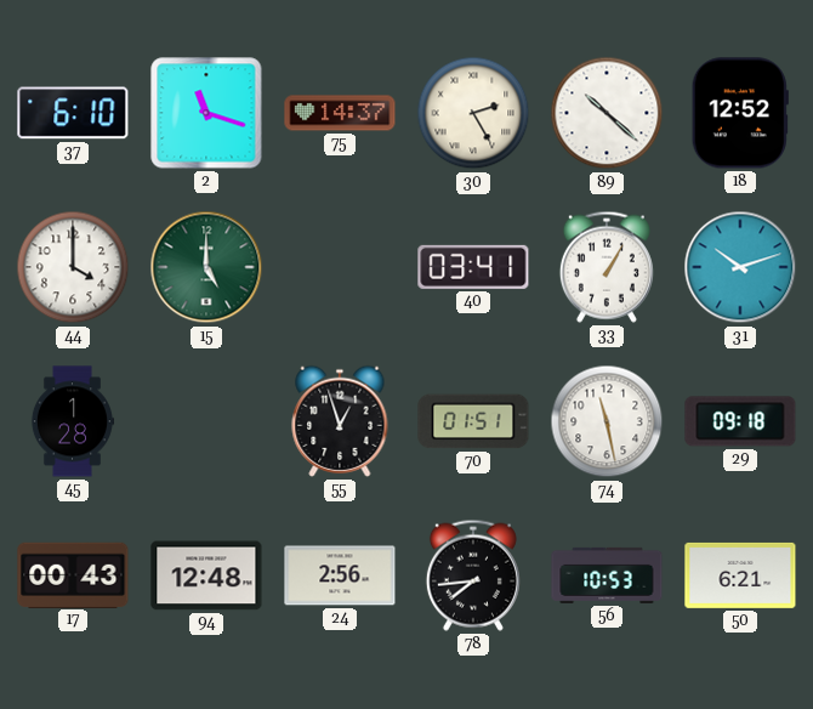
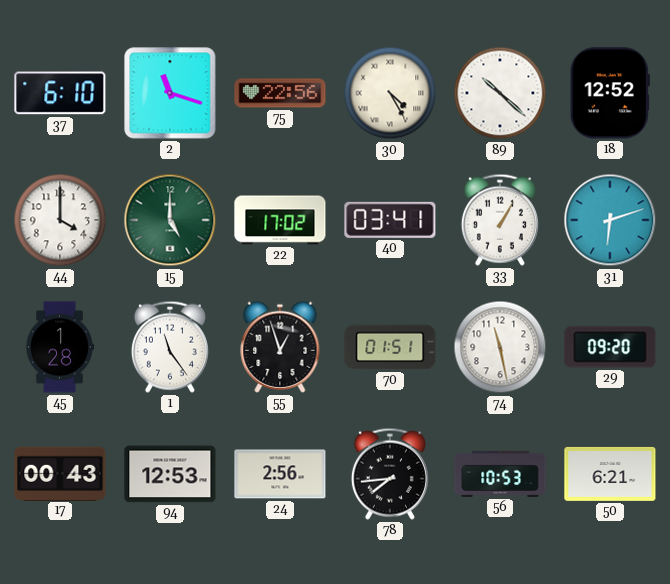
75: 14:37 -> 22:56 (280, 93)
30: 2:25 -> 4:25 (390, 93)
22: none -> 17:02 (280, 220)
31: 10:12 -> 6:12 (610, 220)
1: none -> 11:24 (170, 347)
29: 09:18 -> 09:20 (610, 347)
94: 12:48 -> 12:53 (170, 474)
